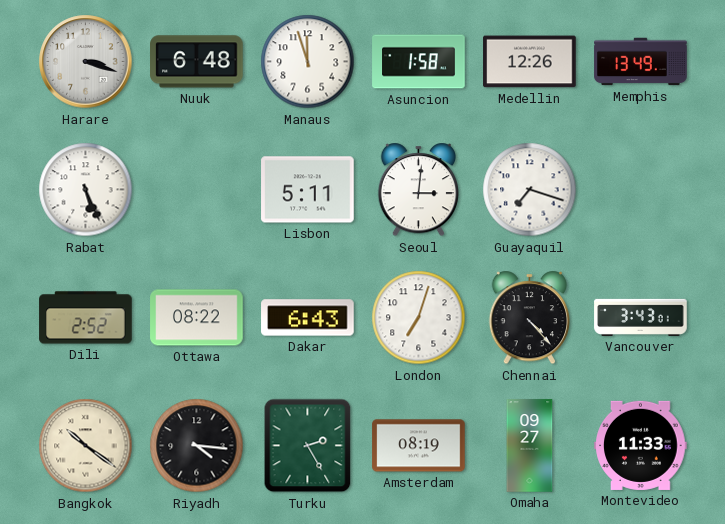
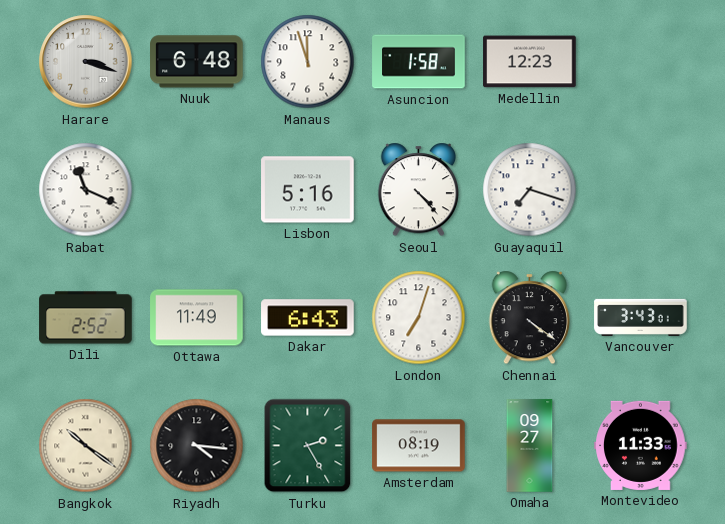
Medellin: 12:26 -> 12:23 (530, 62)
Memphis: 13:49 -> none (641, 62)
Rabat: 5:26 -> 11:19 (86, 190)
Lisbon: 5:11 -> 5:16 (308, 190)
Seoul: 3:01 -> 4:23 (418, 190)
Ottawa: 08:22 -> 11:49 (197, 318)
Chennai: 4:23 -> 4:21 (529, 318)
